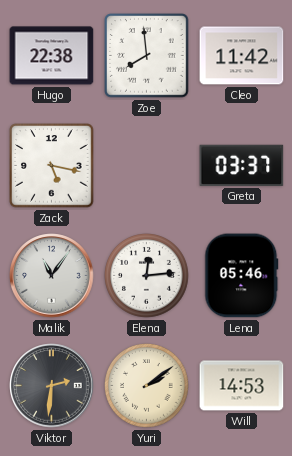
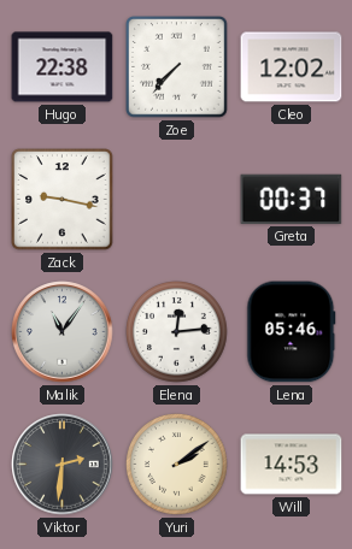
Zoe: 7:59 -> 7:37 (177, 67)
Cleo: 11:42 -> 12:02 (292, 67)
Zack: 5:17 -> 9:17 (63, 200)
Greta: 03:37 -> 00:37 (292, 199)
